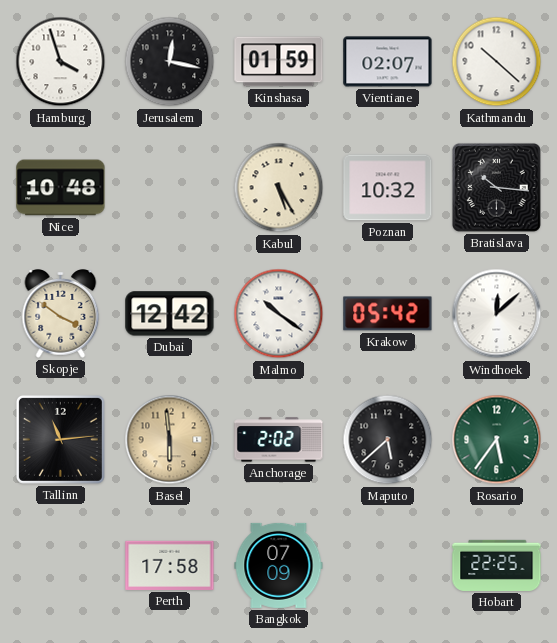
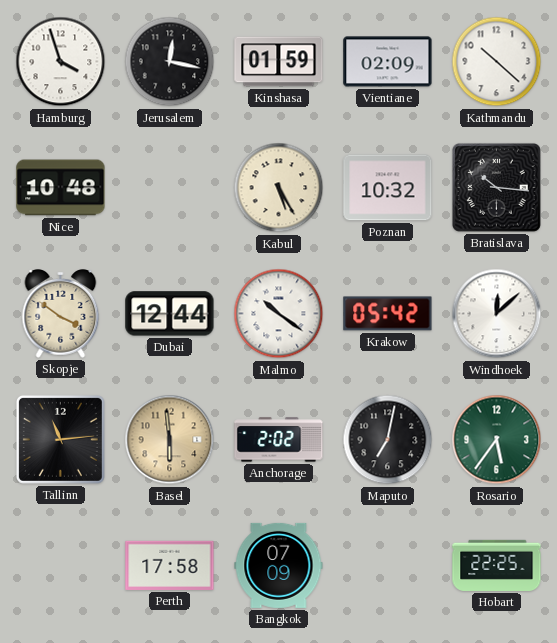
Vientiane: 02:07 -> 02:09 (388, 62)
Dubai: 12:42 -> 12:44 (170, 314)
Maputo: 5:38 -> 7:02 (388, 440)
